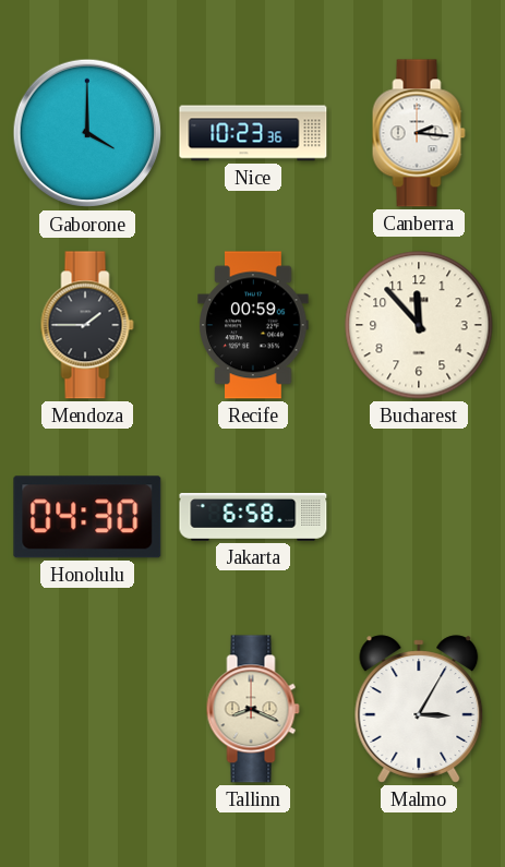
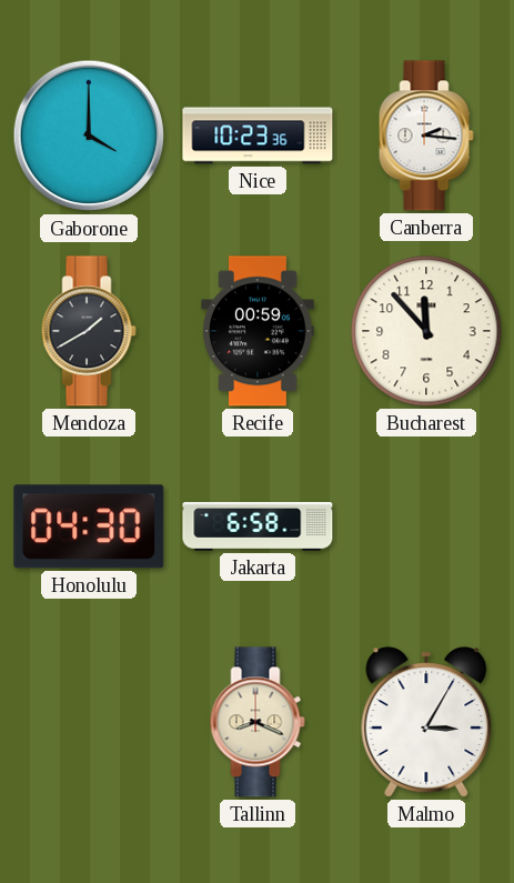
Mendoza: 1:45 -> 1:40 (89, 331)
